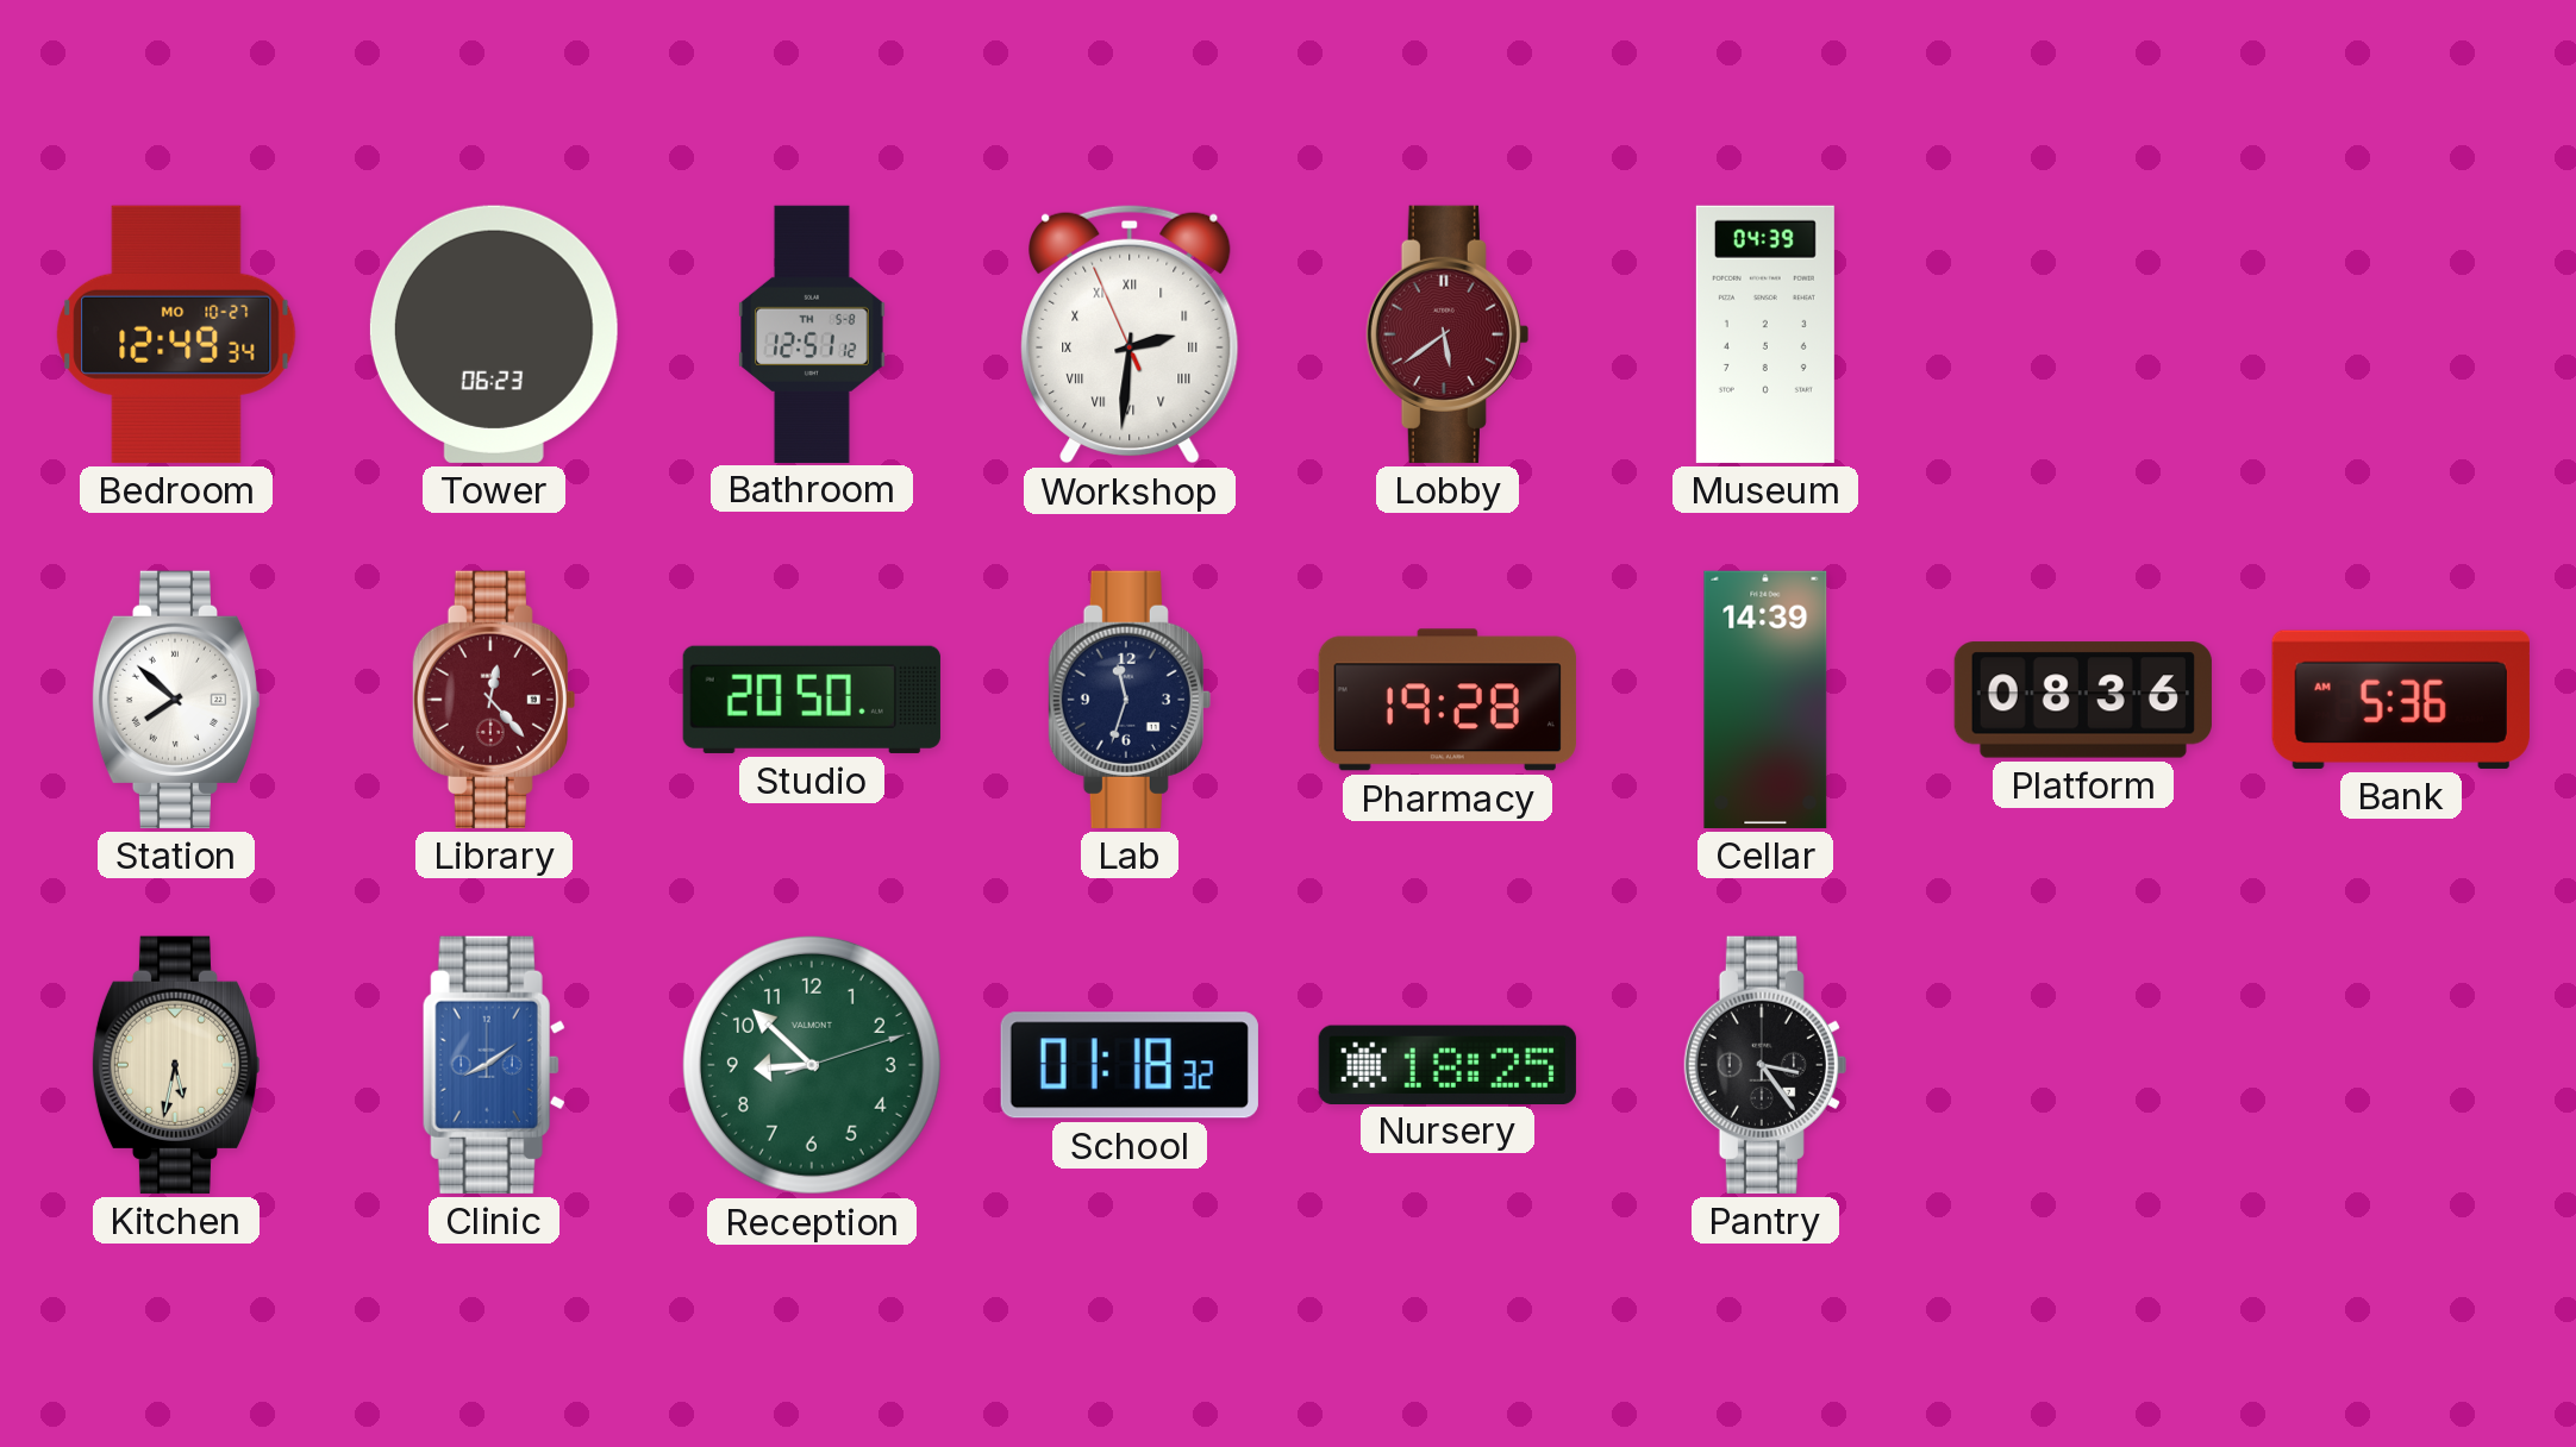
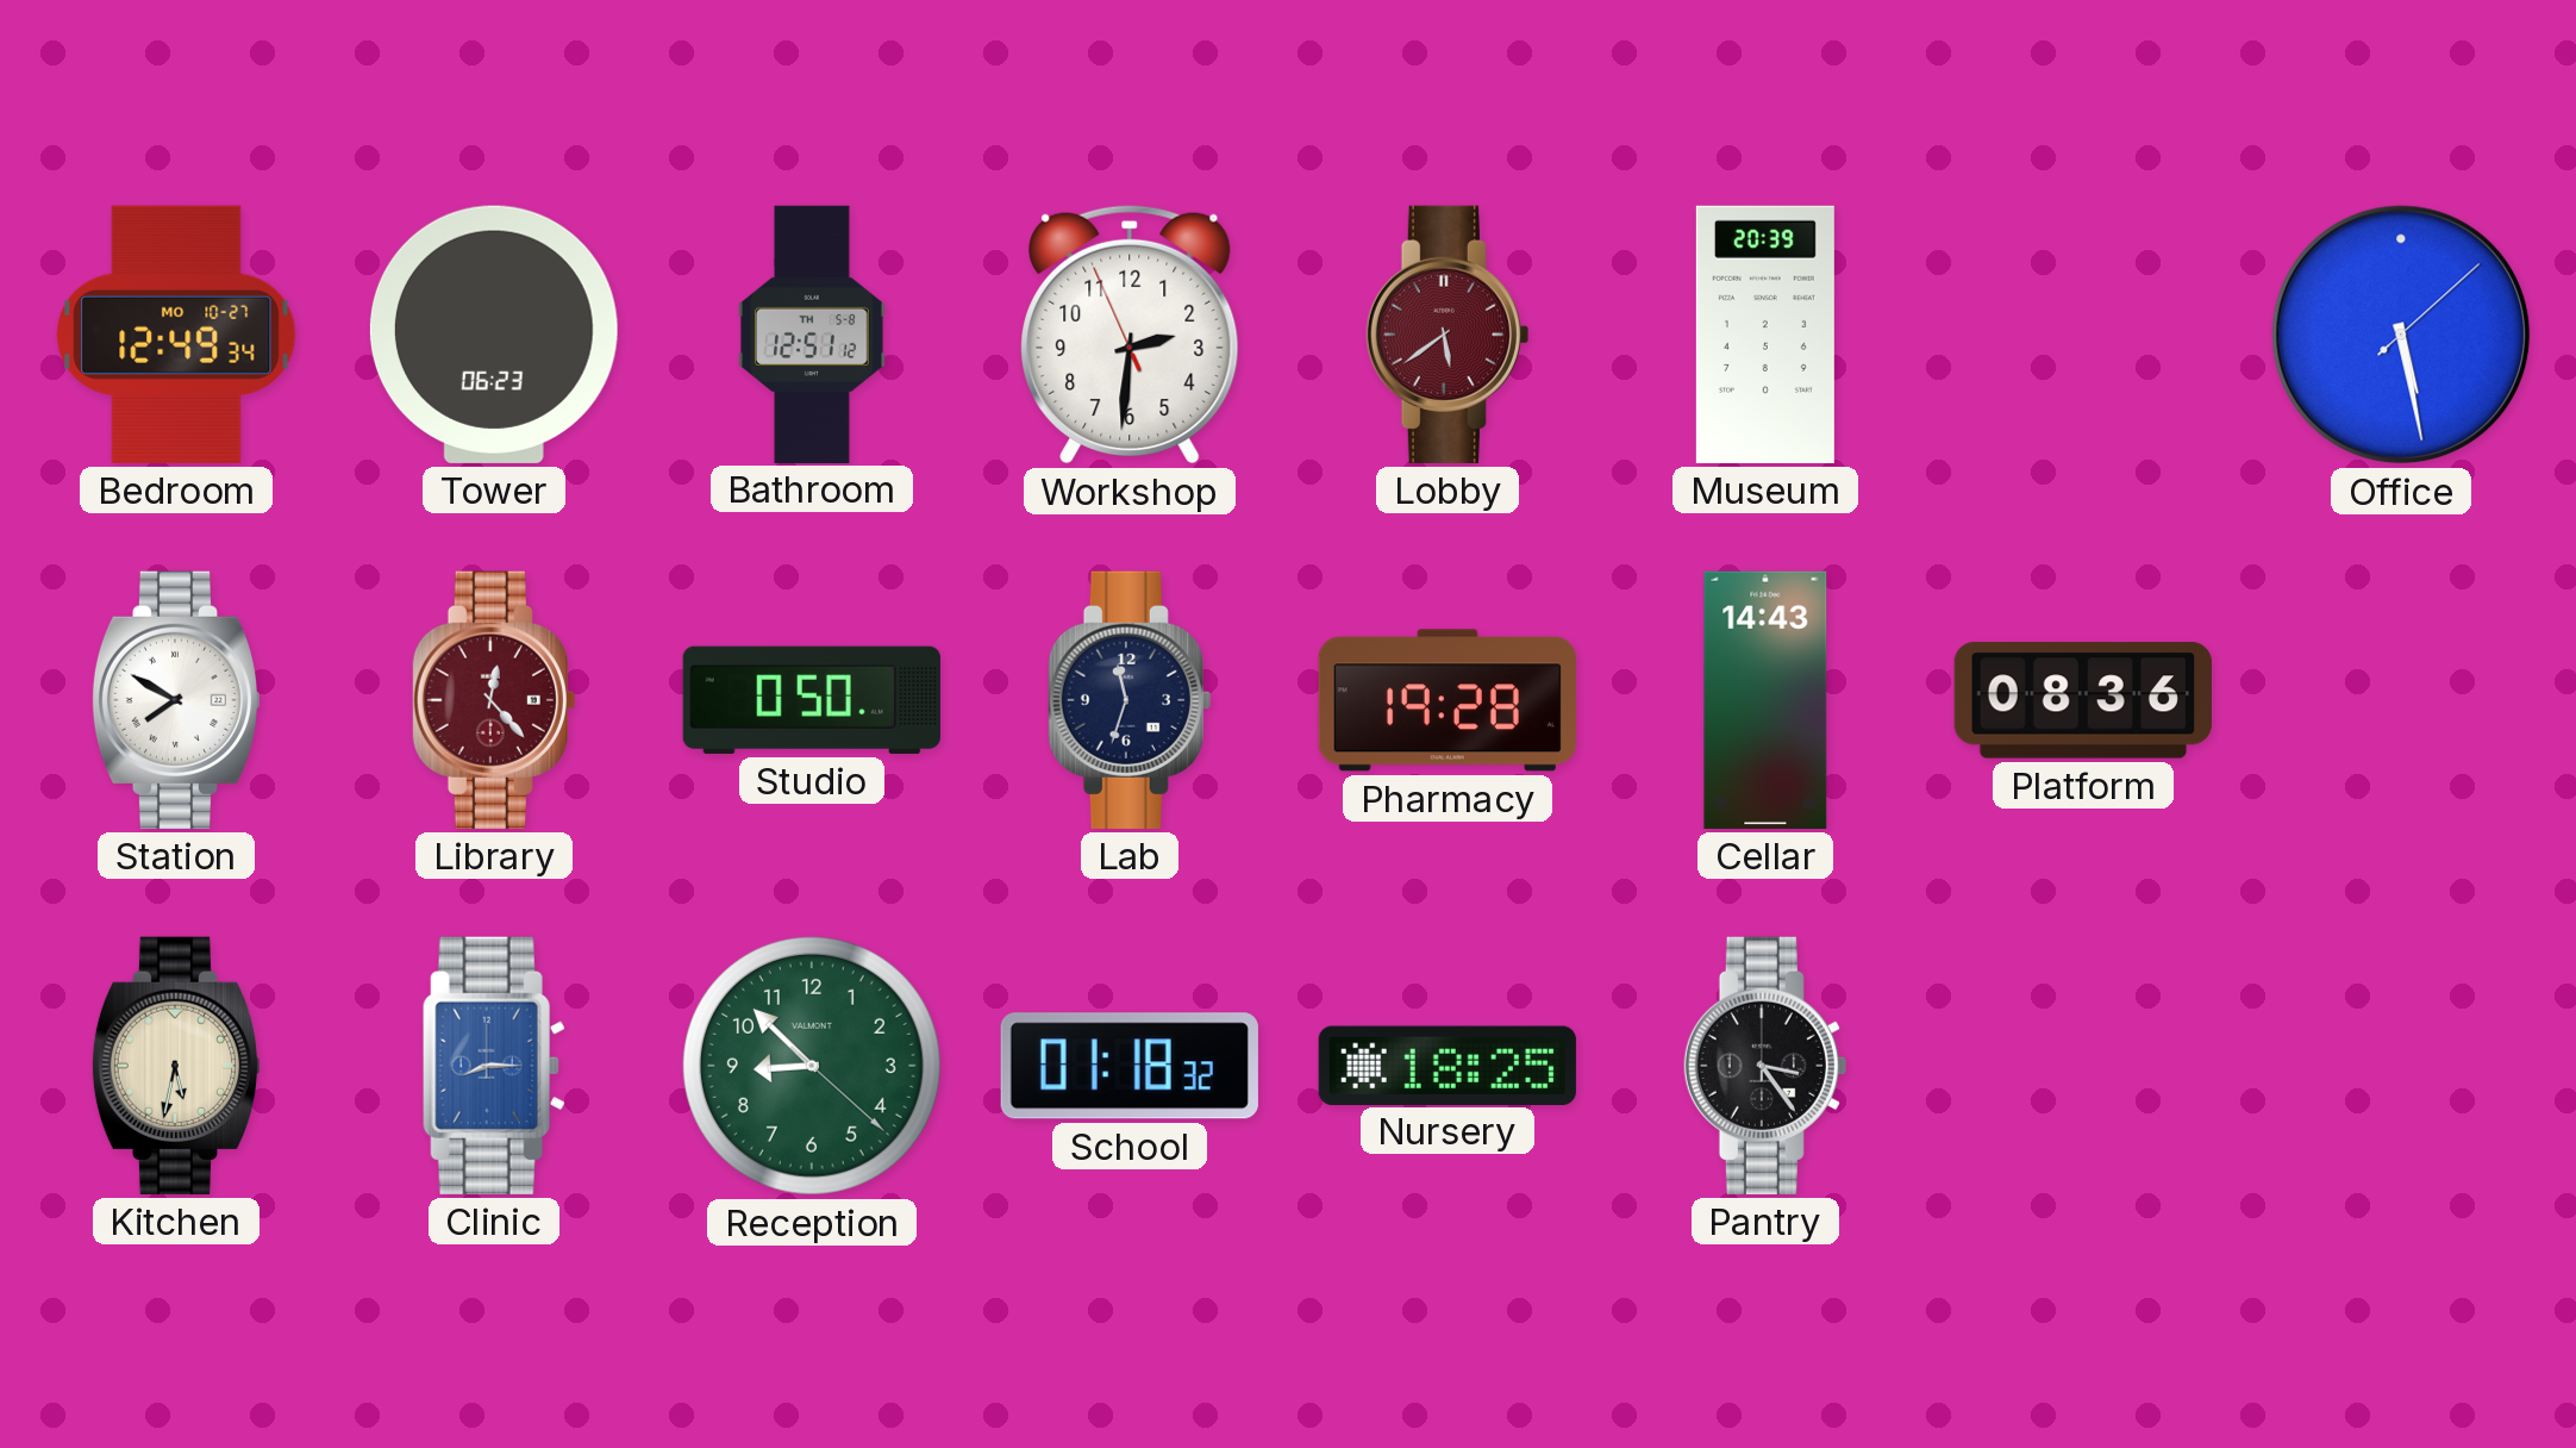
Workshop numerals: Roman -> Arabic (1130, 335)
Museum: 04:39 -> 20:39 (1765, 335)
Office: none -> 5:28 (2401, 335)
Station: 7:52 -> 7:50 (176, 700)
Studio: 20:50 -> 0:50 (812, 700)
Cellar: 14:39 -> 14:43 (1765, 700)
Bank: 5:36 -> none (2401, 700)
Clinic: 8:09 -> 8:15 (494, 1066)
Reception: 8:52:12 -> 8:52:22 (812, 1066)
